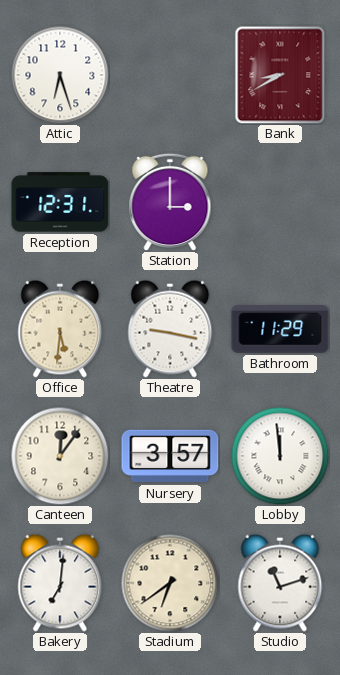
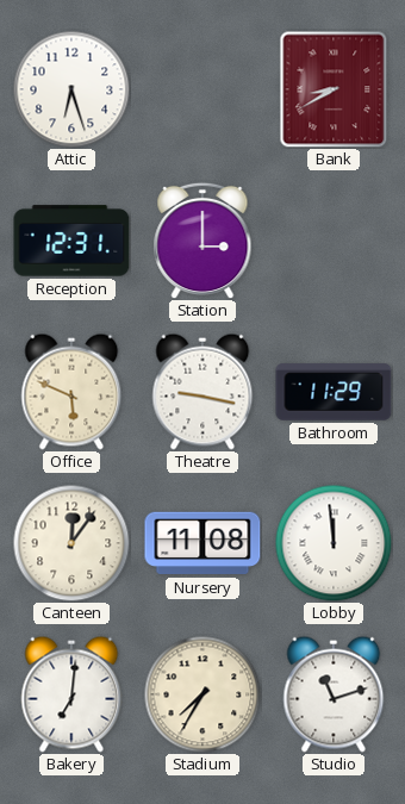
Office: 5:31 -> 5:49 (71, 392)
Nursery: 3:57 -> 11:08 (202, 543)
Stadium: 6:39 -> 7:35 (202, 694)
